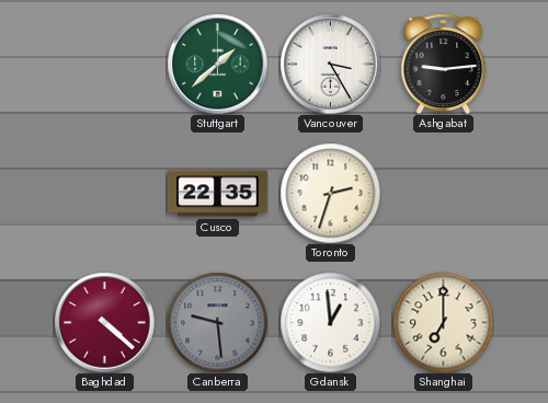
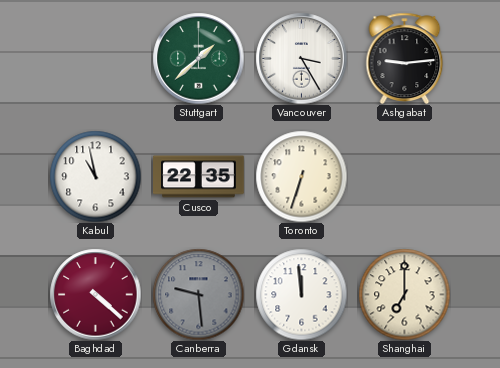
Kabul: none -> 10:58 (95, 176)
Toronto: 2:33 -> 6:33 (301, 176)
Gdansk: 12:59 -> 11:59 (301, 294)
